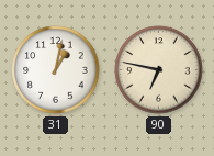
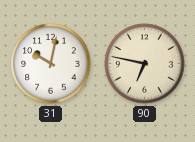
31: 1:02 -> 10:02 (51, 64)
